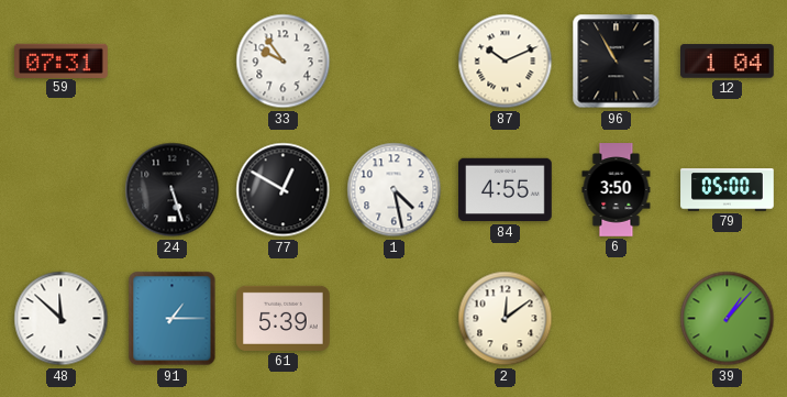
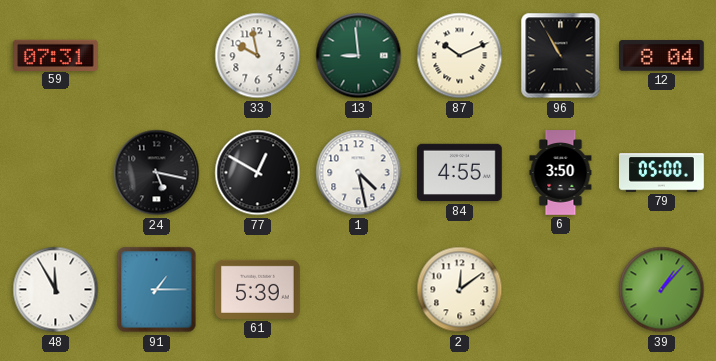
33: 9:54 -> 9:58 (258, 56)
13: none -> 8:59 (359, 56)
12: 1:04 -> 8:04 (662, 56)
24: 5:27 -> 5:17 (157, 173)
48: 11:52 -> 11:55 (56, 290)
